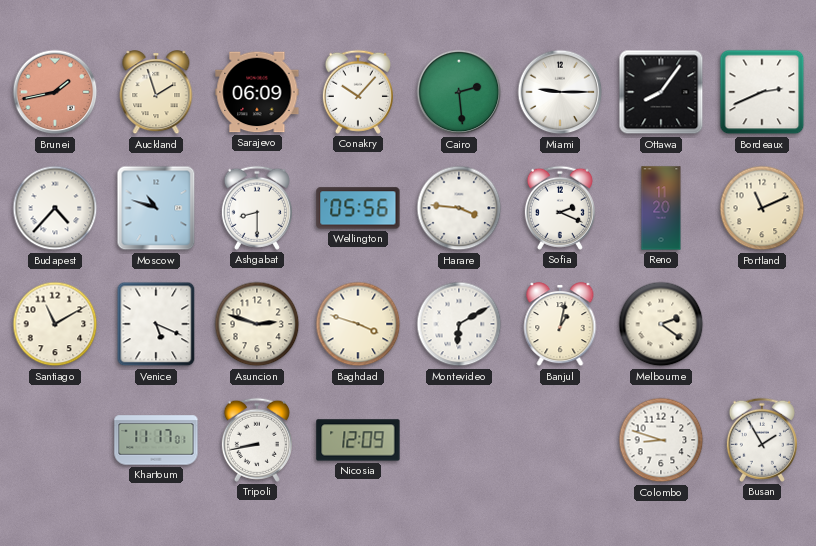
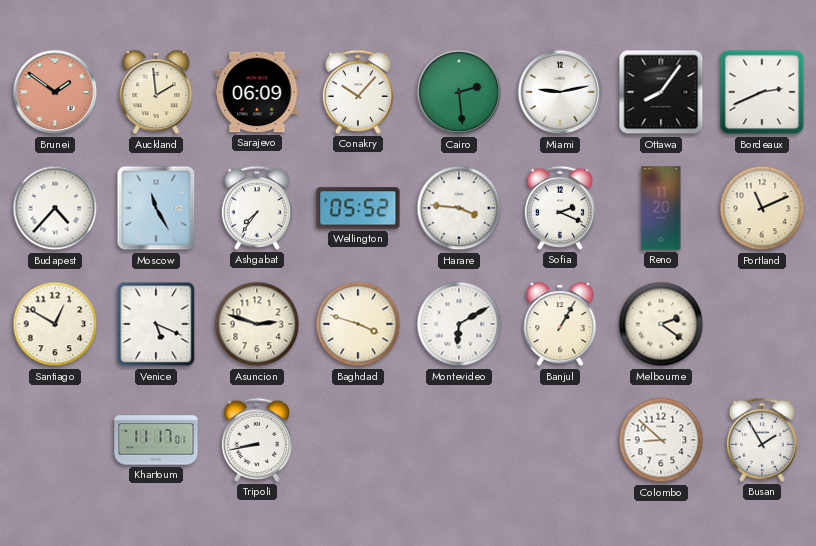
Brunei: 1:43 -> 1:51 (55, 92)
Auckland: 1:57 -> 1:59 (156, 93)
Miami: 9:15 -> 9:13 (560, 92)
Moscow: 10:48 -> 11:25 (156, 208)
Ashgabat: 8:30 -> 7:36 (257, 208)
Wellington: 05:56 -> 05:52 (358, 208)
Santiago: 11:10 -> 12:50 (55, 324)
Banjul: 1:02 -> 1:05 (560, 325)
Nicosia: 12:09 -> none (358, 440)
Colombo: 8:48 -> 8:52 (661, 440)
